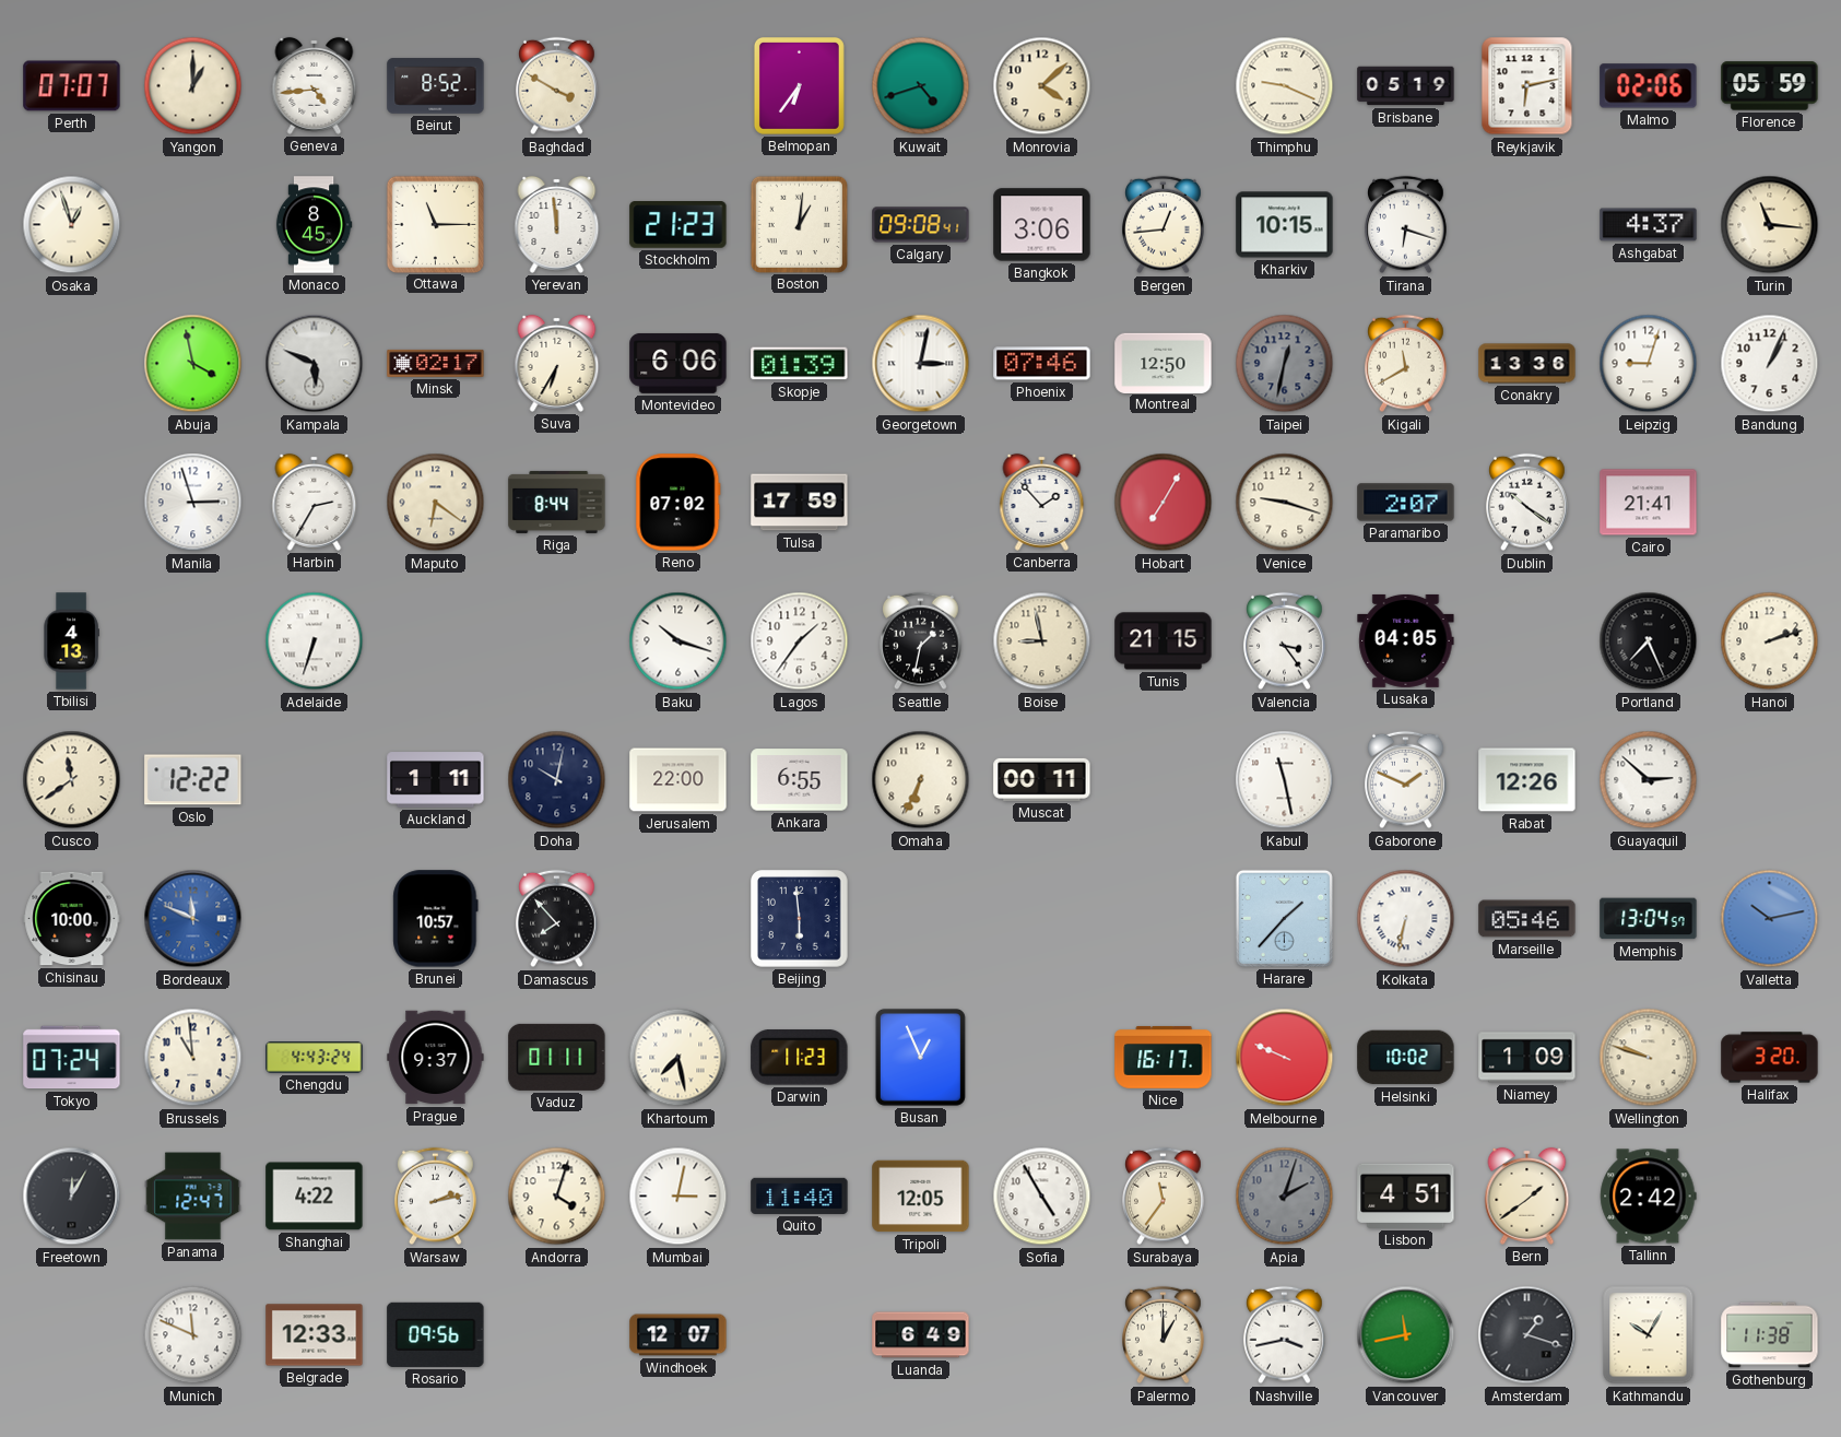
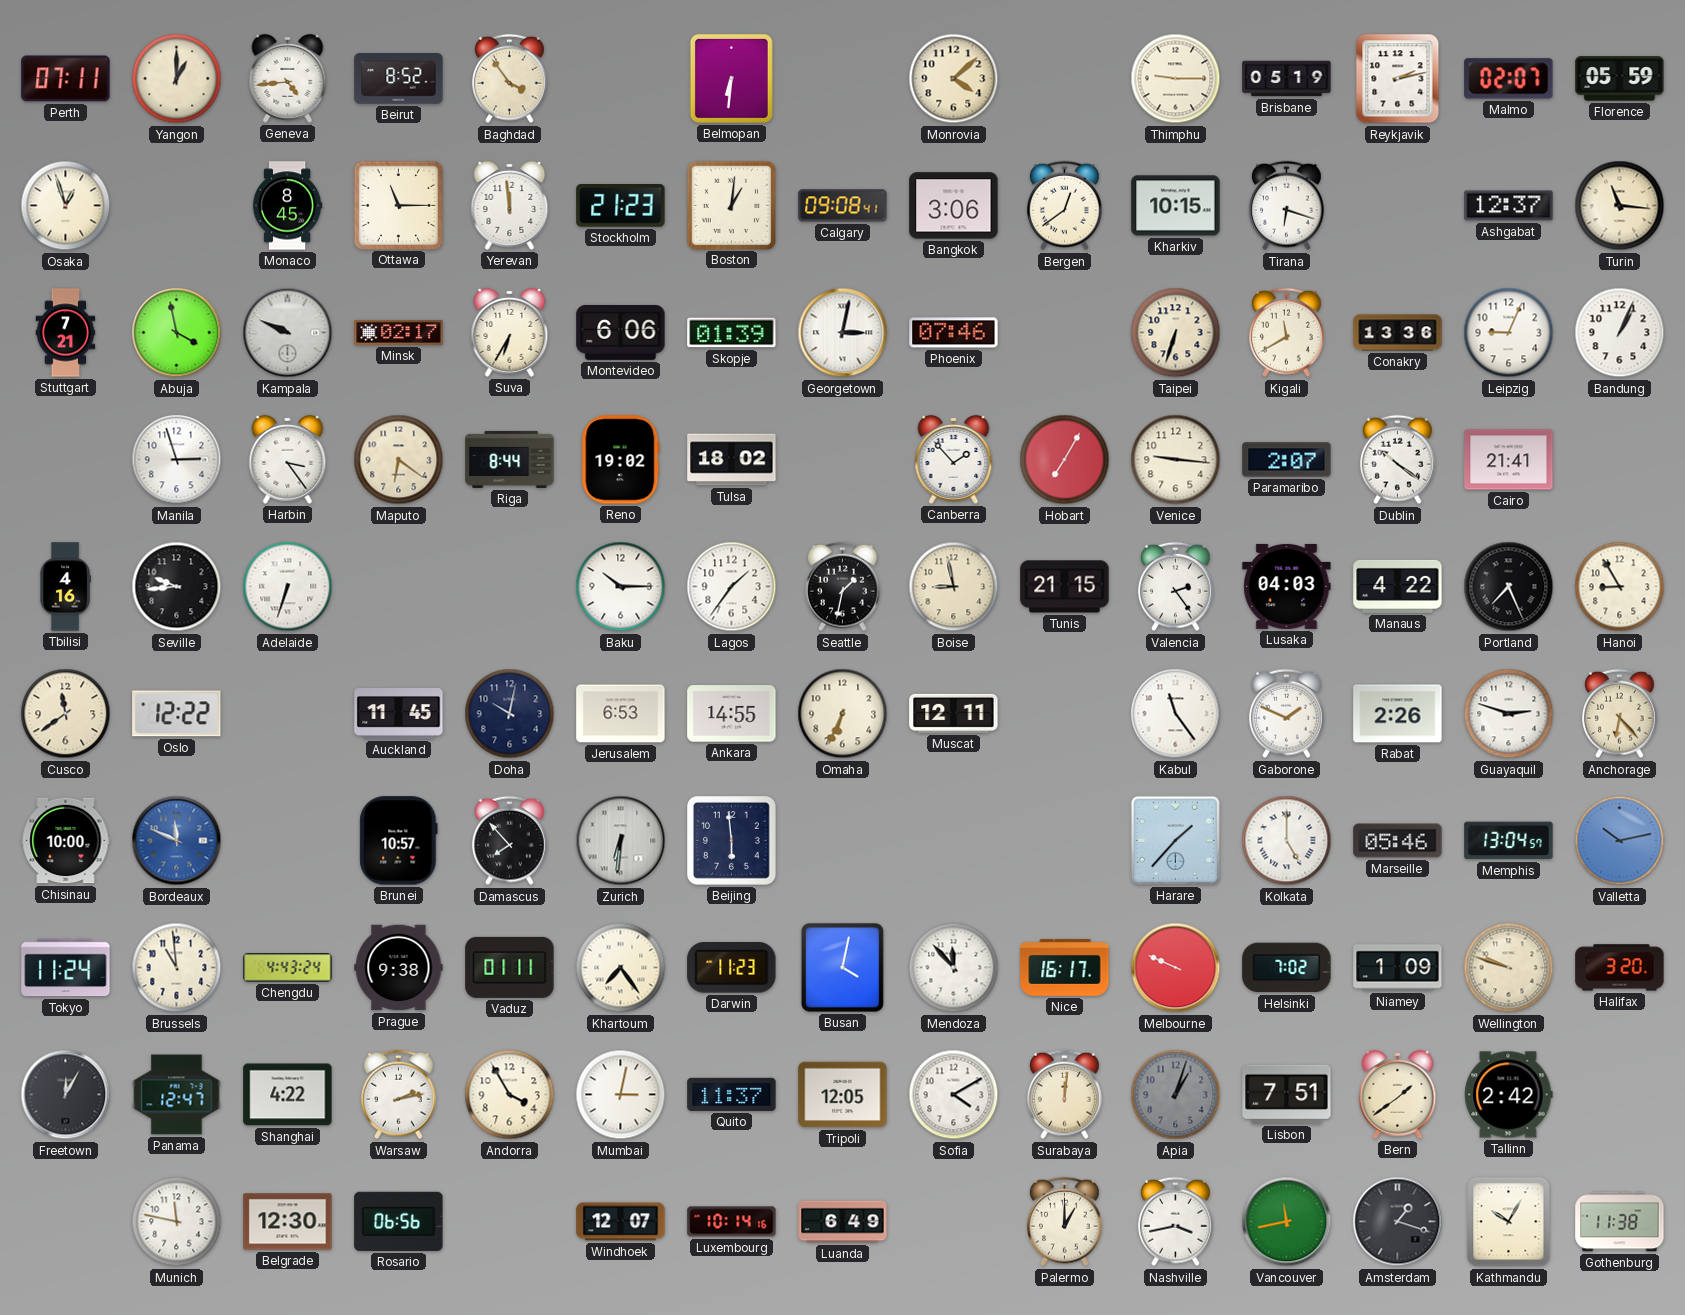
Perth: 07:07 -> 07:11 (66, 79)
Baghdad: 3:50 -> 3:54 (510, 79)
Belmopan: 6:36 -> 6:31 (731, 78)
Kuwait: 4:42 -> none (921, 86)
Thimphu: 9:19 -> 9:15 (1176, 79)
Reykjavik: 6:13 -> 2:13 (1398, 79)
Malmo: 02:06 -> 02:07 (1509, 79)
Bergen: 12:44 -> 12:39 (1065, 206)
Ashgabat: 4:37 -> 12:37 (1509, 206)
Stuttgart: none -> 7:21 (66, 333)
Kampala: 5:49 -> 9:49 (288, 333)
Montreal: 12:50 -> none (1164, 363)
Taipei: 12:32 -> 6:33 (1176, 333)
Taipei dial: grey -> cream (1176, 333)
Leipzig: 9:03 -> 9:04 (1509, 333)
Harbin: 2:35 -> 3:24 (288, 459)
Reno: 07:02 -> 19:02 (621, 460)
Tulsa: 17:59 -> 18:02 (732, 460)
Venice: 9:18 -> 9:16 (1176, 460)
Tbilisi: 4:13 -> 4:16 (65, 587)
Seville: none -> 9:44 (177, 587)
Baku: 10:18 -> 10:15 (621, 587)
Valencia: 3:24 -> 2:24 (1176, 587)
Lusaka: 04:05 -> 04:03 (1287, 586)
Manaus: none -> 4:22 (1398, 586)
Hanoi: 2:12 -> 8:55 (1620, 587)
Auckland: 1:11 -> 11:45 (399, 714)
Jerusalem: 22:00 -> 6:53 (621, 714)
Ankara: 6:55 -> 14:55 (732, 714)
Muscat: 00:11 -> 12:11 (954, 713)
Kabul: 11:28 -> 11:24 (1176, 714)
Rabat: 12:26 -> 2:26 (1398, 714)
Guayaquil: 2:52 -> 2:48 (1509, 714)
Anchorage: none -> 6:23 (1620, 714)
Zurich: none -> 6:31 (621, 841)
Kolkata: 6:32 -> 5:00 (1287, 841)
Tokyo: 07:24 -> 11:24 (66, 968)
Prague: 9:37 -> 9:38 (399, 968)
Khartoum: 7:28 -> 7:24 (621, 968)
Busan: 12:56 -> 4:02 (842, 967)
Mendoza: none -> 11:53 (954, 968)
Helsinki: 10:02 -> 7:02 (1287, 968)
Andorra: 4:03 -> 3:55 (510, 1095)
Quito: 11:40 -> 11:37 (732, 1094)
Sofia: 4:55 -> 4:10 (954, 1095)
Surabaya: 11:36 -> 12:01 (1065, 1095)
Apia: 2:03 -> 1:03 (1176, 1095)
Lisbon: 4:51 -> 7:51 (1287, 1094)
Munich: 11:49 -> 11:47 (177, 1222)
Belgrade: 12:33 -> 12:30 (288, 1222)
Rosario: 09:56 -> 06:56 (399, 1221)
Luxembourg: none -> 10:14 (732, 1222)
